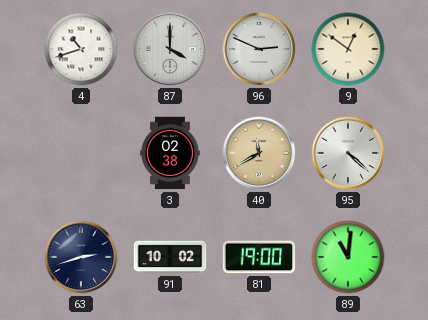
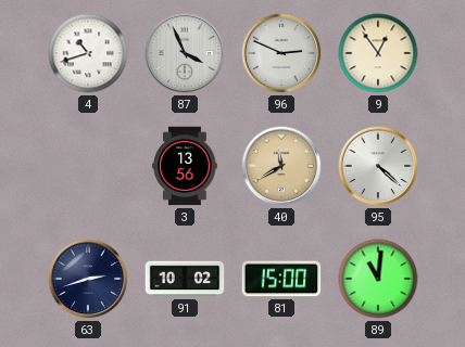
87: 4:00 -> 3:56 (185, 53)
9: 12:51 -> 12:54 (378, 53)
3: 02:38 -> 13:56 (185, 166)
81: 19:00 -> 15:00 (281, 279)
